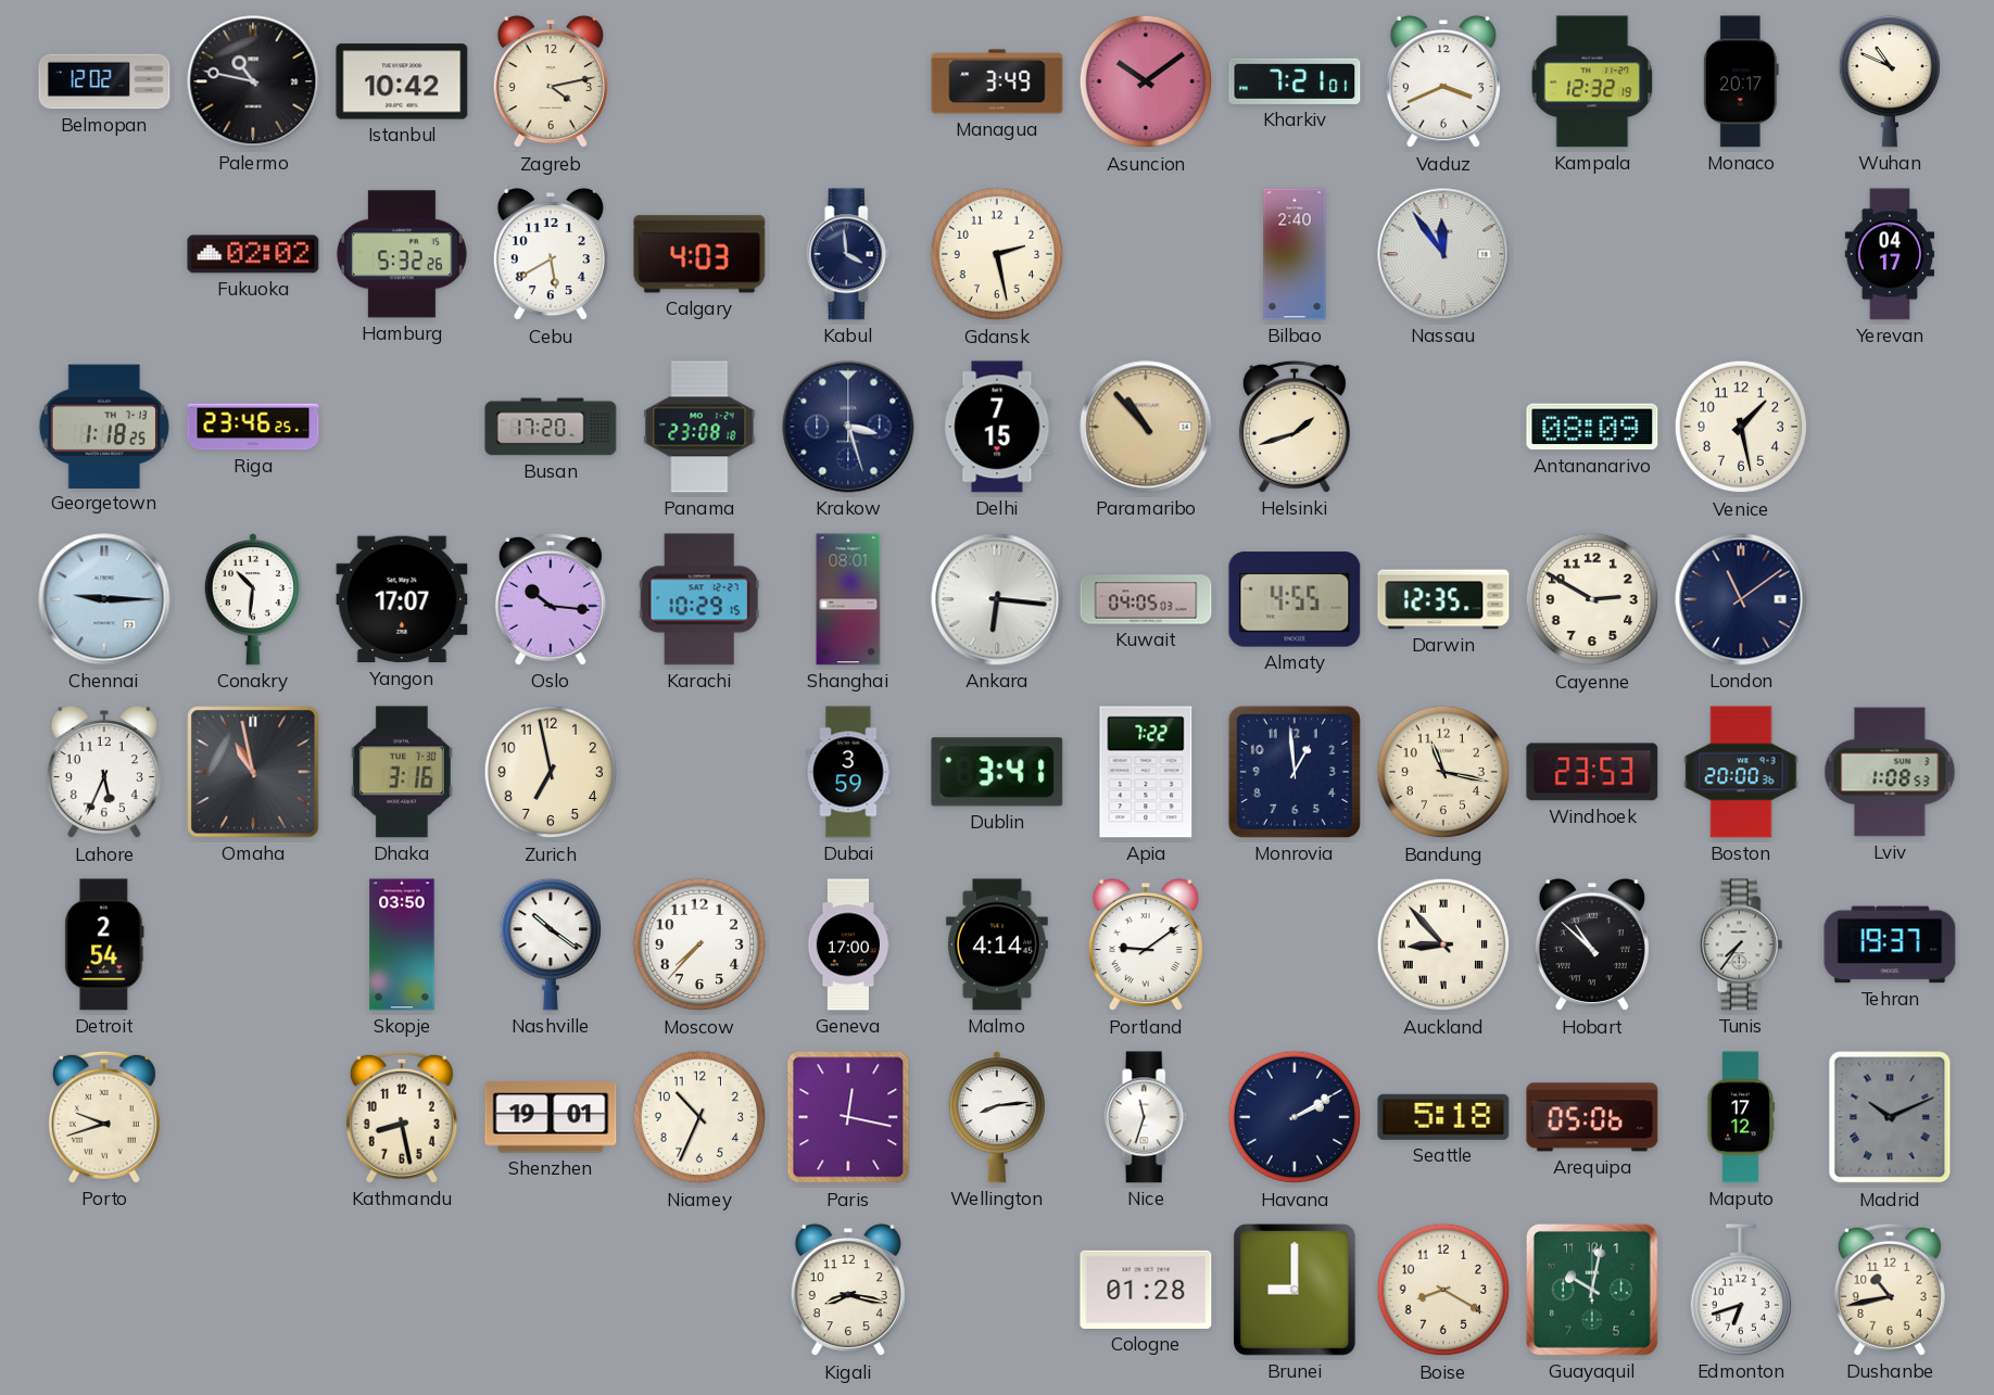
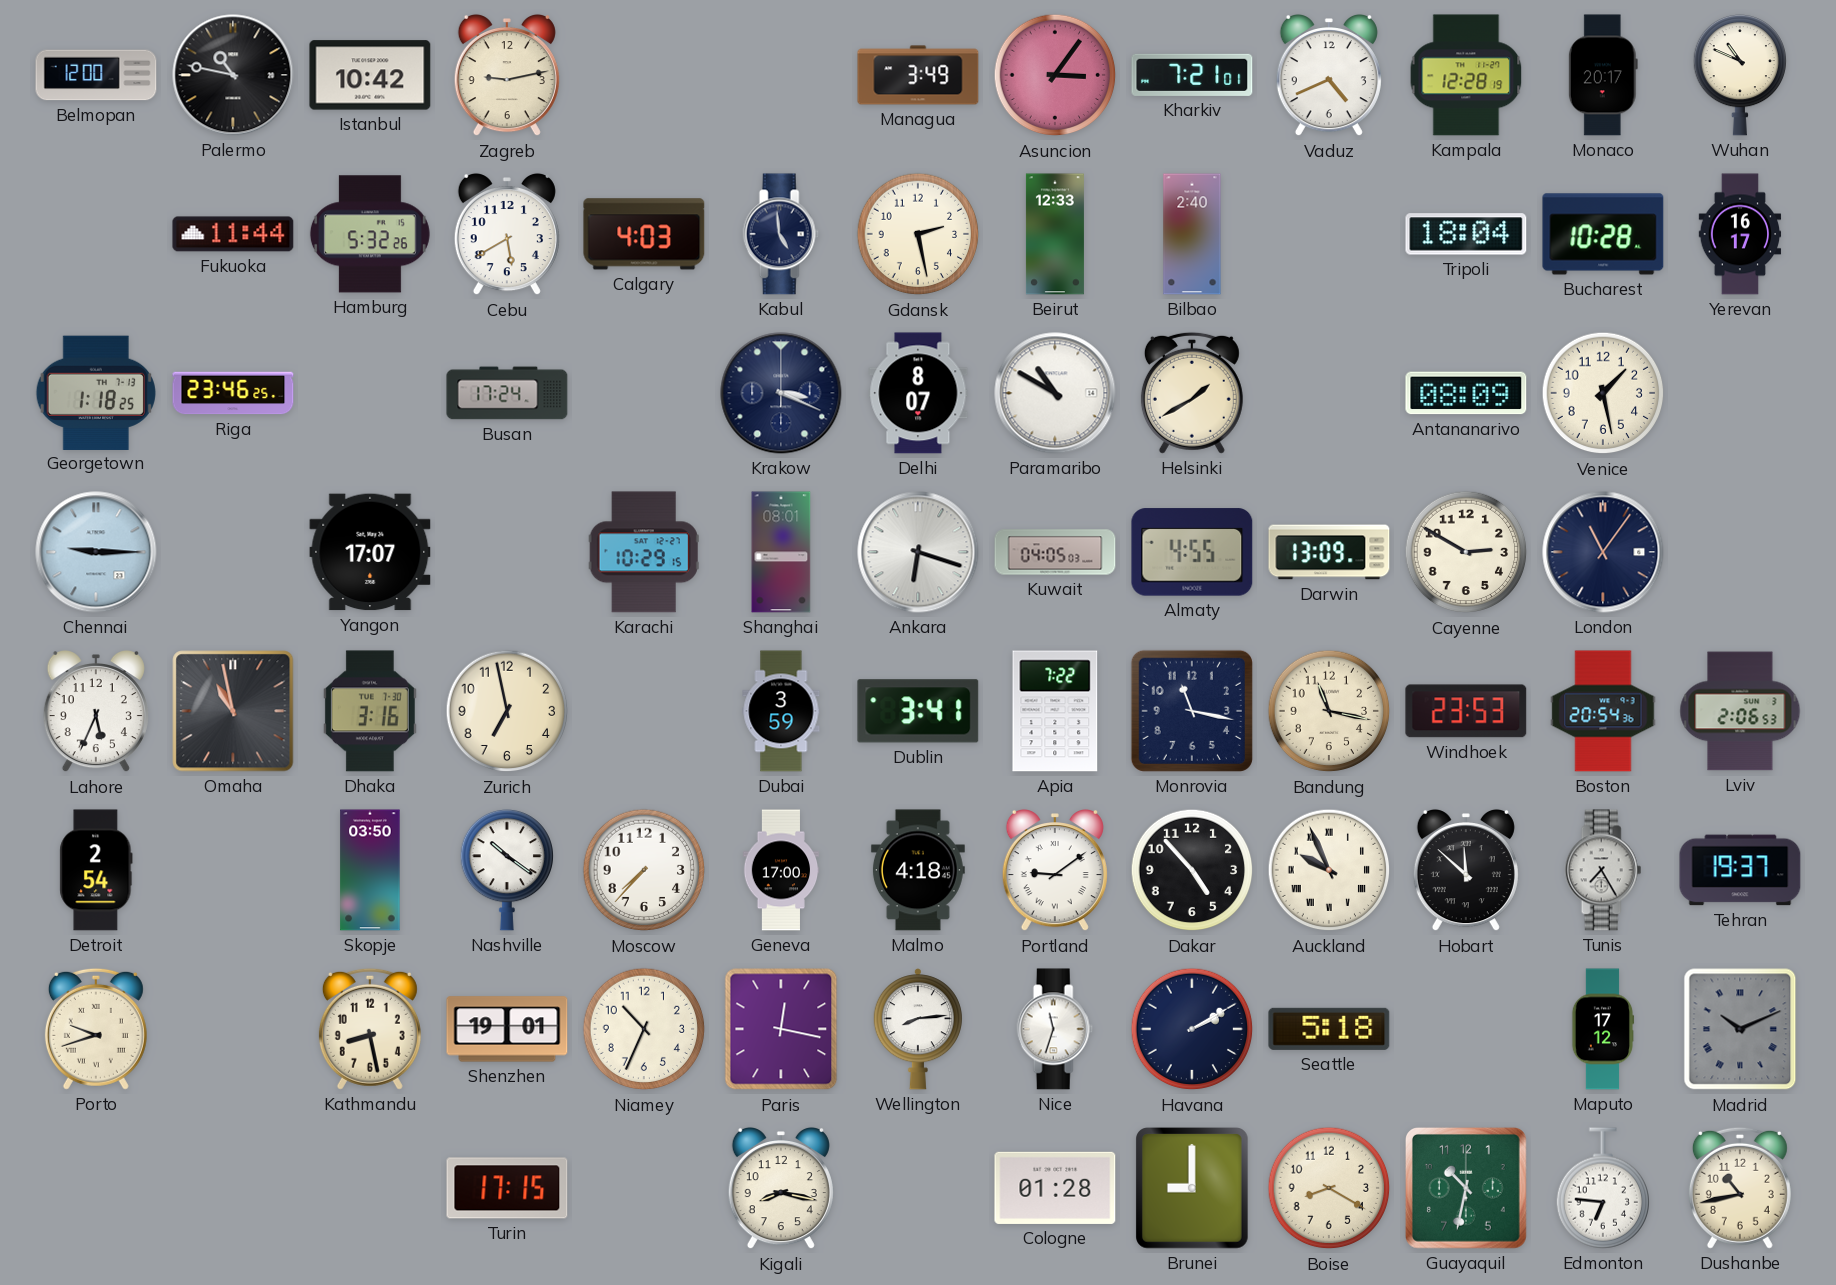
Belmopan: 12:02 -> 12:00 (96, 75)
Zagreb: 4:13 -> 9:13 (507, 75)
Asuncion: 10:09 -> 3:06 (1055, 75)
Vaduz: 3:41 -> 4:41 (1329, 75)
Kampala: 12:32 -> 12:28 (1466, 75)
Fukuoka: 02:02 -> 11:44 (233, 234)
Kabul: 3:59 -> 4:59 (781, 234)
Beirut: none -> 12:33 (1055, 234)
Nassau: 11:54 -> none (1443, 254)
Tripoli: none -> 18:04 (1466, 234)
Bucharest: none -> 10:28 (1603, 234)
Yerevan: 04:17 -> 16:17 (1740, 234)
Busan: 17:20 -> 17:24 (507, 393)
Panama: 23:08 -> none (699, 427)
Krakow: 3:27 -> 3:19 (781, 393)
Delhi: 7:15 -> 8:07 (918, 393)
Paramaribo: 10:53 -> 10:50 (1055, 393)
Paramaribo dial: champagne -> white (1055, 393)
Helsinki: 1:42 -> 1:40 (1192, 393)
Conakry: 10:31 -> none (253, 599)
Oslo: 10:16 -> none (551, 599)
Ankara: 6:16 -> 6:18 (918, 552)
Darwin: 12:35 -> 13:09 (1329, 552)
London: 11:09 -> 11:06 (1603, 552)
Monrovia: 12:59 -> 11:17 (1192, 711)
Boston: 20:00 -> 20:54 (1603, 711)
Lviv: 1:08 -> 2:06 (1740, 711)
Malmo: 4:14 -> 4:18 (918, 870)
Dakar: none -> 4:53 (1192, 870)
Auckland: 8:53 -> 9:56 (1329, 870)
Hobart: 10:52 -> 11:52 (1466, 870)
Tunis: 7:36 -> 7:25 (1603, 870)
Arequipa: 05:06 -> none (1592, 1117)
Turin: none -> 17:15 (507, 1188)
Guayaquil: 10:02 -> 10:32 (1466, 1188)
Edmonton: 6:42 -> 6:46 (1602, 1188)
